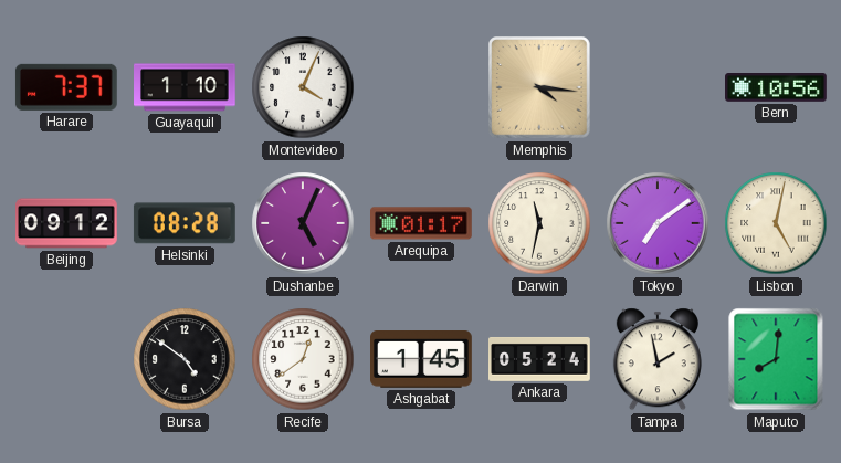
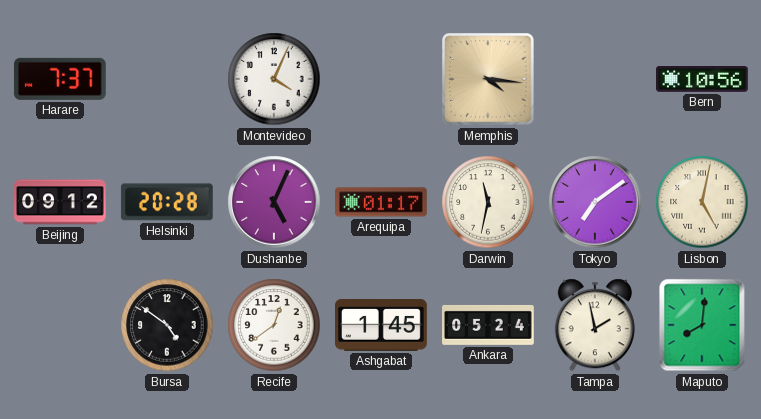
Guayaquil: 1:10 -> none (186, 87)
Helsinki: 08:28 -> 20:28 (167, 202)
